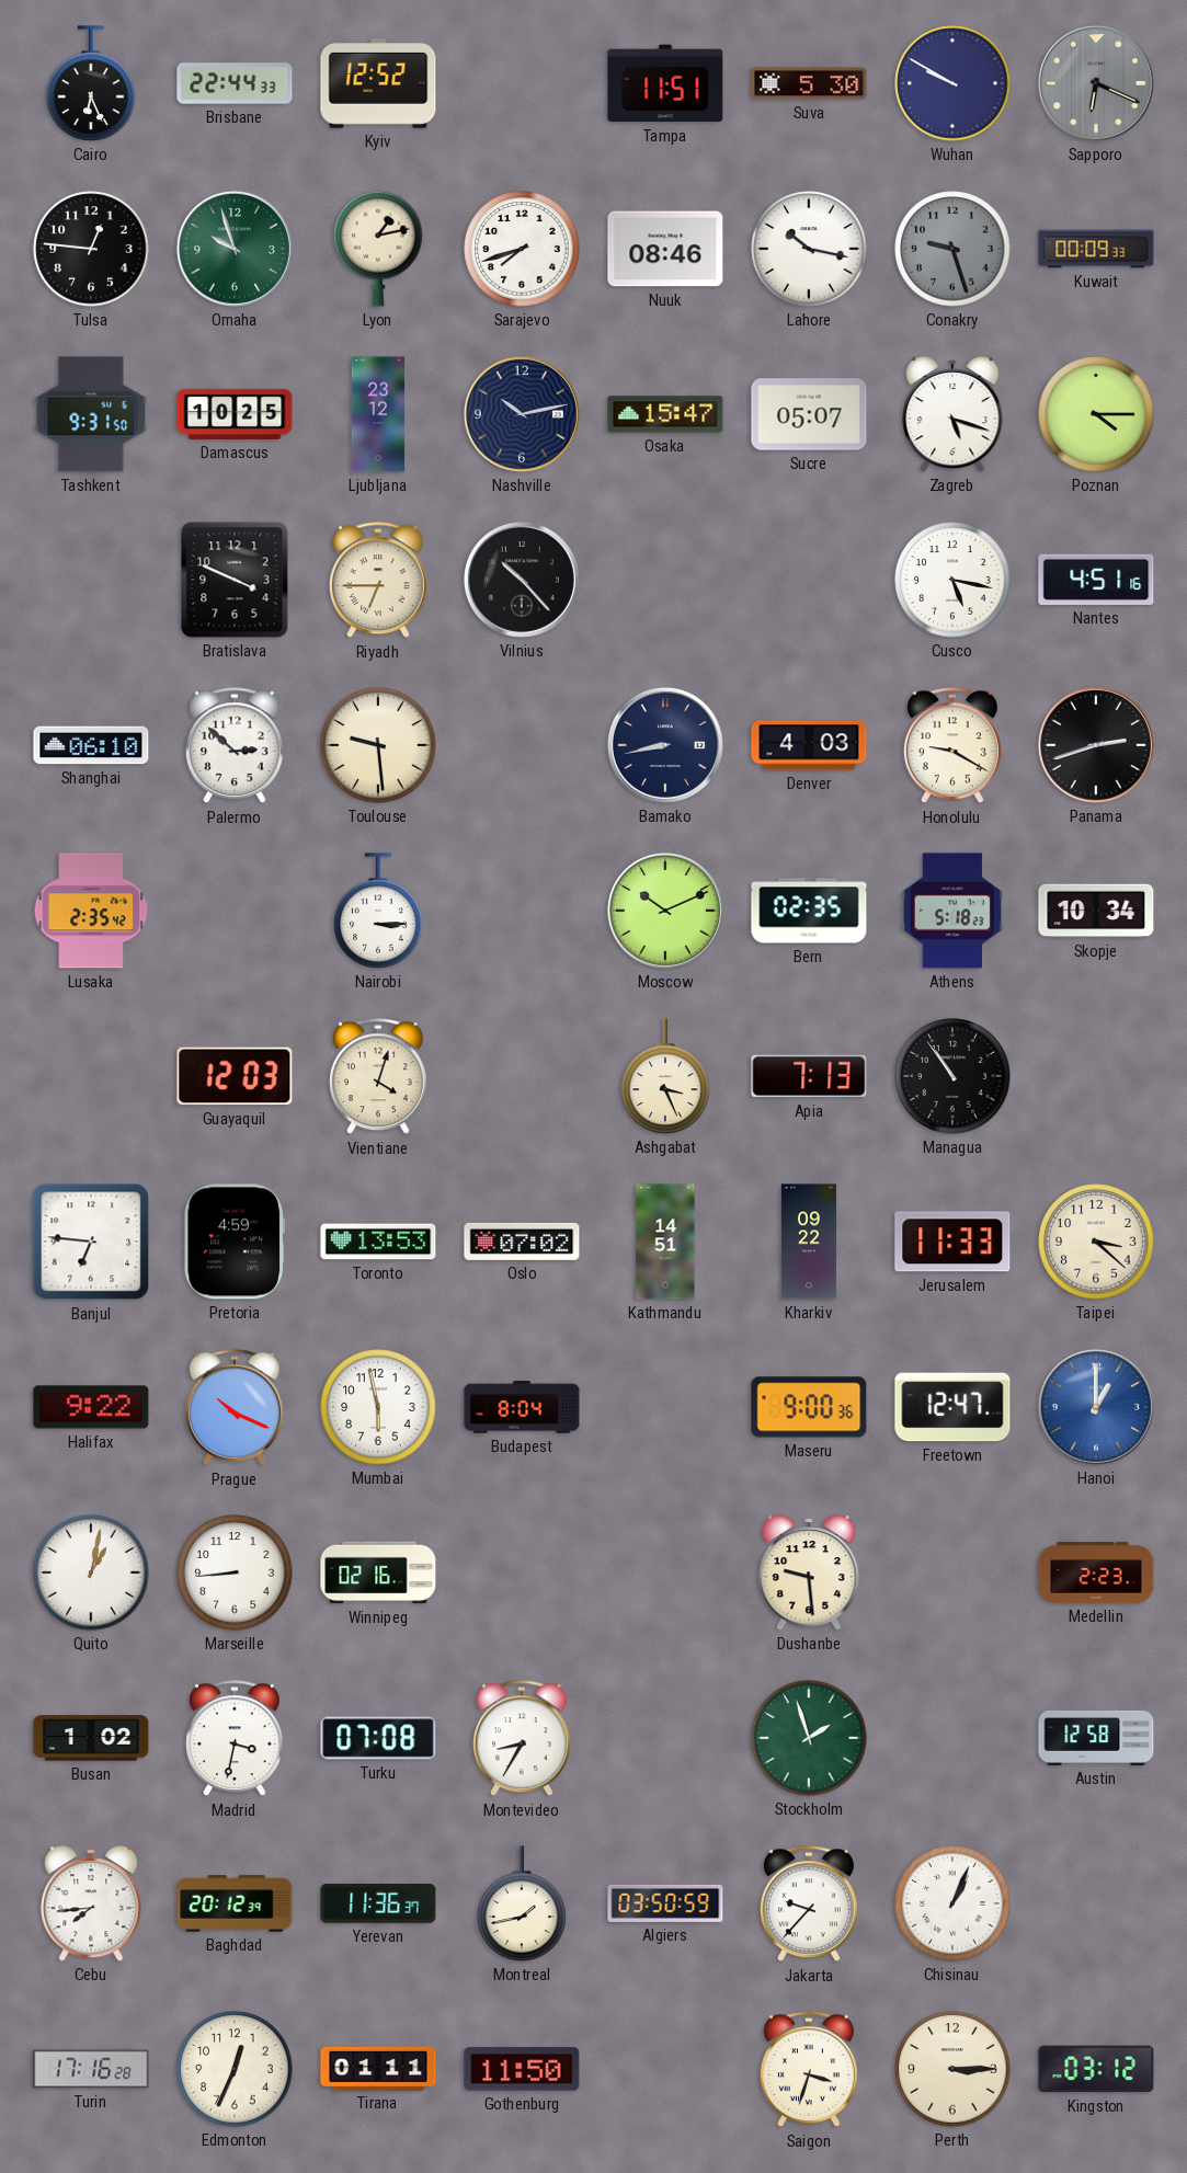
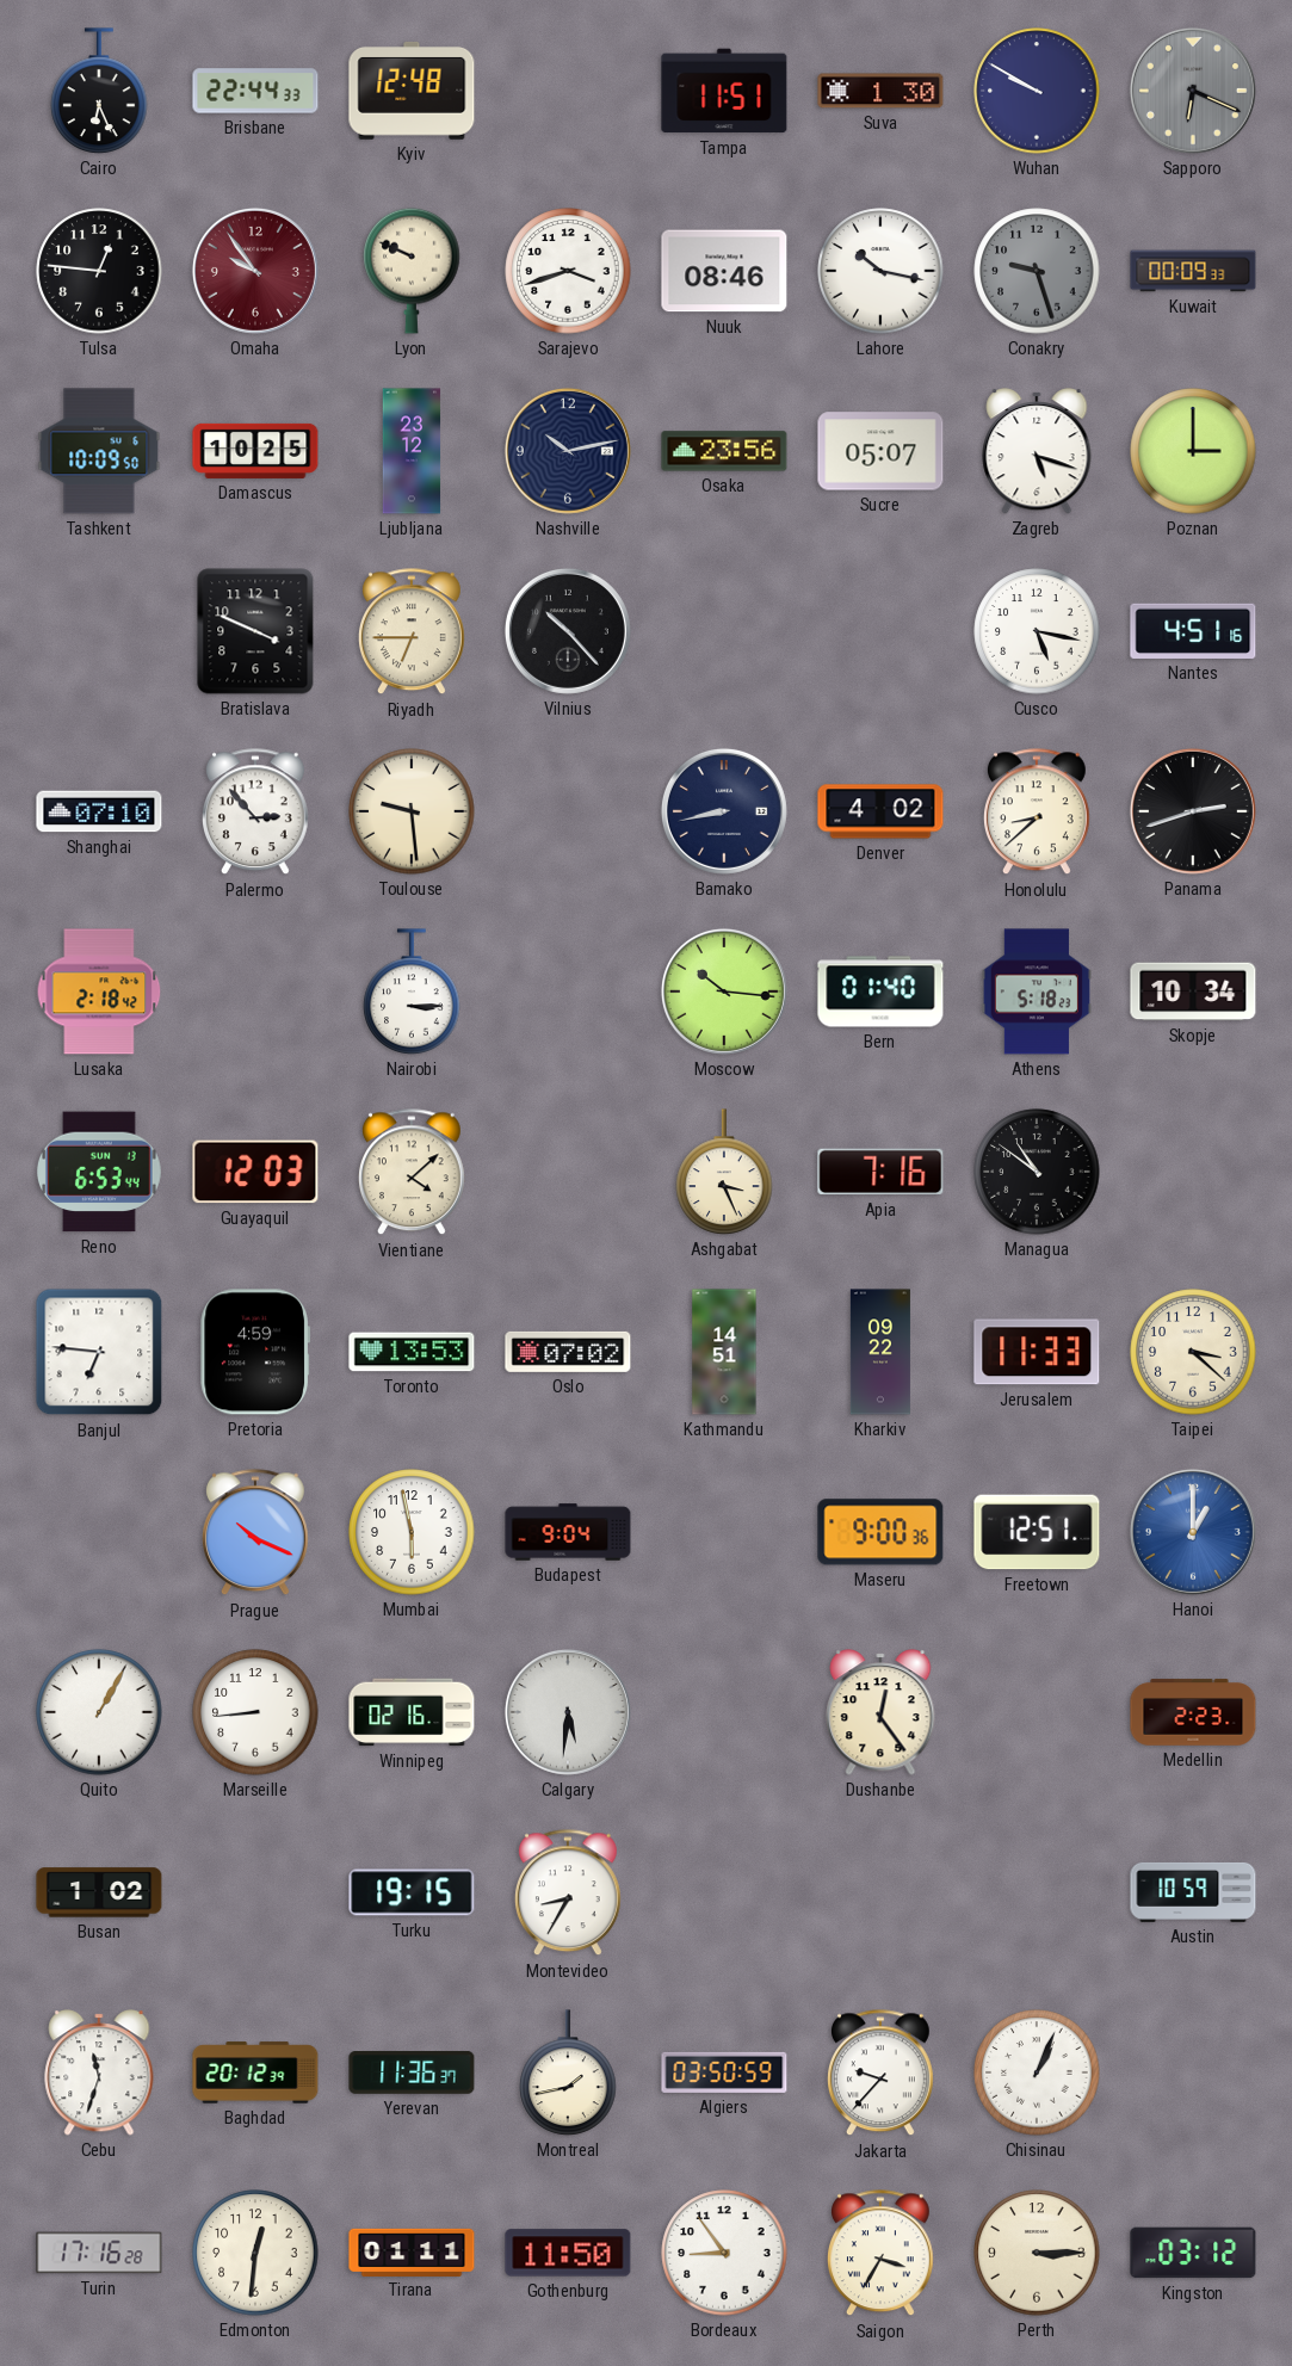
Kyiv: 12:52 -> 12:48 (412, 91)
Suva: 5:30 -> 1:30 (880, 91)
Omaha: 9:57 -> 9:54 (255, 271)
Omaha dial: green -> burgundy (255, 271)
Lyon: 1:13 -> 9:49 (412, 271)
Sarajevo: 7:42 -> 3:42 (568, 271)
Tashkent: 9:31 -> 10:09 (99, 451)
Osaka: 15:47 -> 23:56 (724, 451)
Poznan: 4:15 -> 3:00 (1193, 451)
Shanghai: 06:10 -> 07:10 (99, 811)
Palermo: 2:52 -> 2:53 (255, 813)
Denver: 4:03 -> 4:02 (880, 811)
Honolulu: 9:20 -> 8:38 (1037, 813)
Lusaka: 2:35 -> 2:18 (99, 992)
Moscow: 10:11 -> 10:16 (724, 992)
Bern: 02:35 -> 01:40 (880, 992)
Reno: none -> 6:53 (99, 1172)
Vientiane: 4:03 -> 4:08 (412, 1173)
Apia: 7:13 -> 7:16 (880, 1172)
Managua: 10:54 -> 10:51 (1037, 1172)
Halifax: 9:22 -> none (91, 1407)
Budapest: 8:04 -> 9:04 (568, 1532)
Freetown: 12:47 -> 12:51 (1037, 1532)
Quito: 1:02 -> 1:05 (99, 1712)
Calgary: none -> 5:31 (568, 1712)
Dushanbe: 9:29 -> 12:24 (880, 1712)
Madrid: 3:32 -> none (235, 1739)
Turku: 07:08 -> 19:15 (412, 1892)
Stockholm: 1:57 -> none (809, 1738)
Austin: 12:58 -> 10:59 (1193, 1892)
Cebu: 7:44 -> 11:33 (99, 2072)
Edmonton: 12:34 -> 12:31 (255, 2253)
Bordeaux: none -> 8:54 (724, 2253)
Saigon: 3:33 -> 3:35 (880, 2254)
